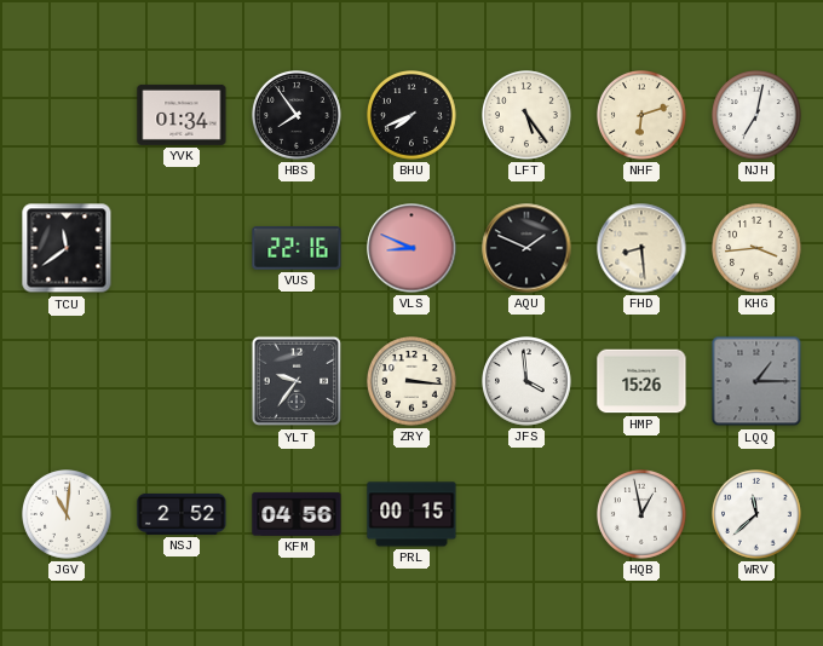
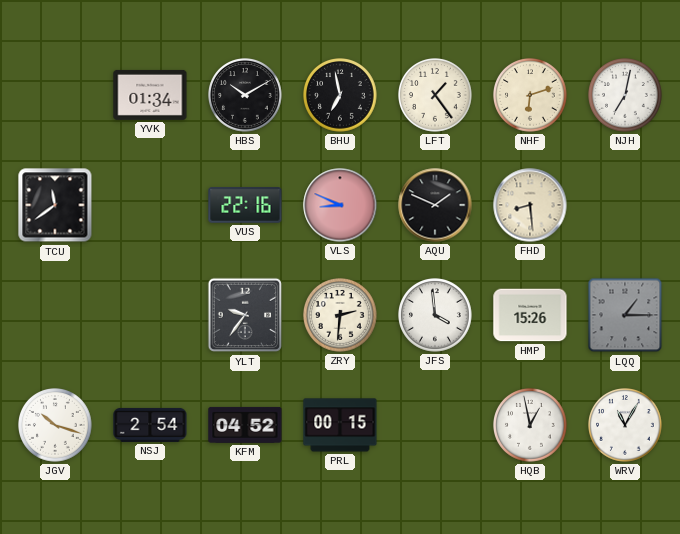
HBS: 7:54 -> 10:10 (246, 96)
BHU: 7:41 -> 6:58 (341, 96)
LFT: 5:24 -> 1:24 (436, 96)
KHG: 3:44 -> none (758, 249)
ZRY: 3:16 -> 2:31 (341, 316)
JGV: 11:01 -> 10:18 (56, 426)
NSJ: 2:52 -> 2:54 (150, 425)
KFM: 04:56 -> 04:52 (245, 425)
WRV: 11:38 -> 11:05 (626, 426)
